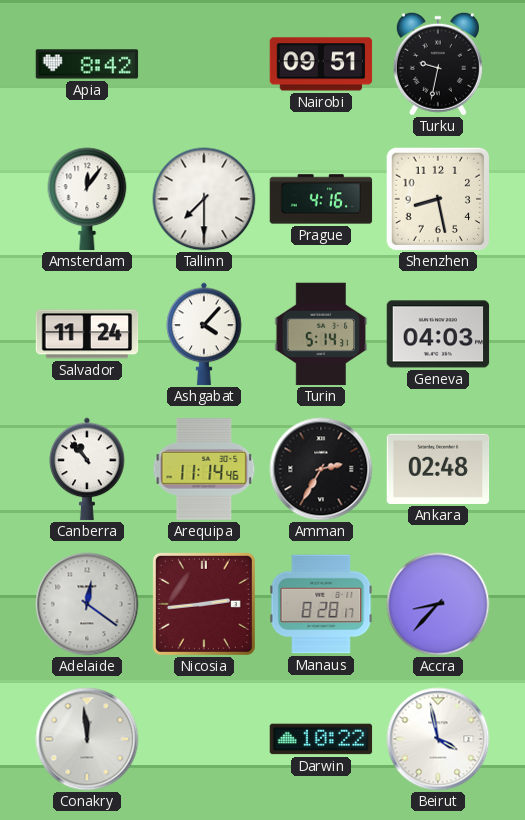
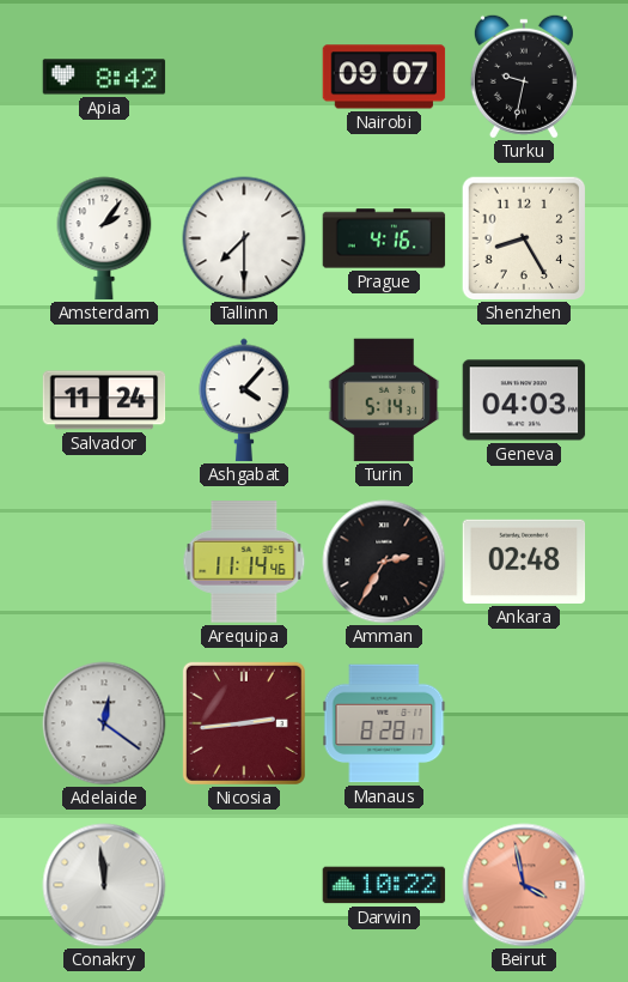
Nairobi: 09:51 -> 09:07 (384, 77)
Amsterdam: 12:06 -> 2:06 (104, 238)
Shenzhen: 8:28 -> 8:25 (524, 238)
Canberra: 10:53 -> none (87, 469)
Accra: 8:37 -> none (438, 604)
Beirut dial: white -> salmon (524, 885)
